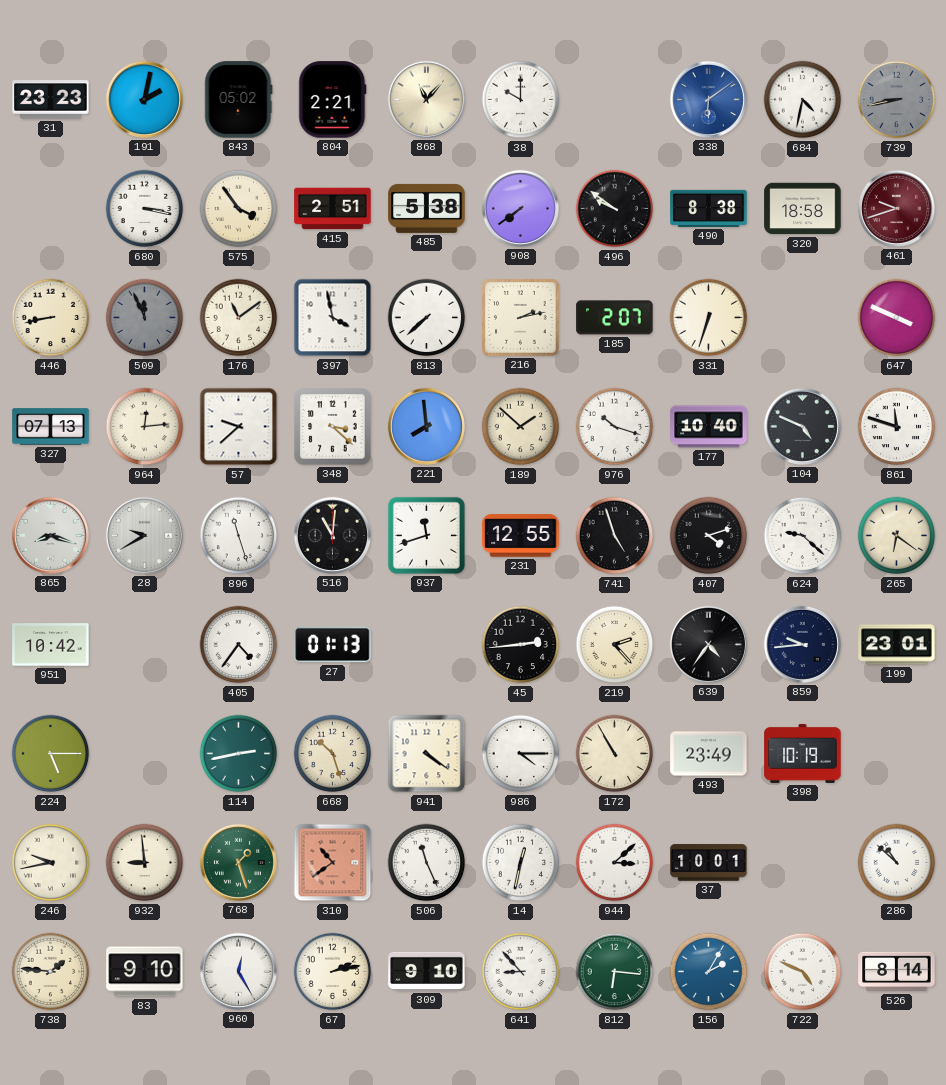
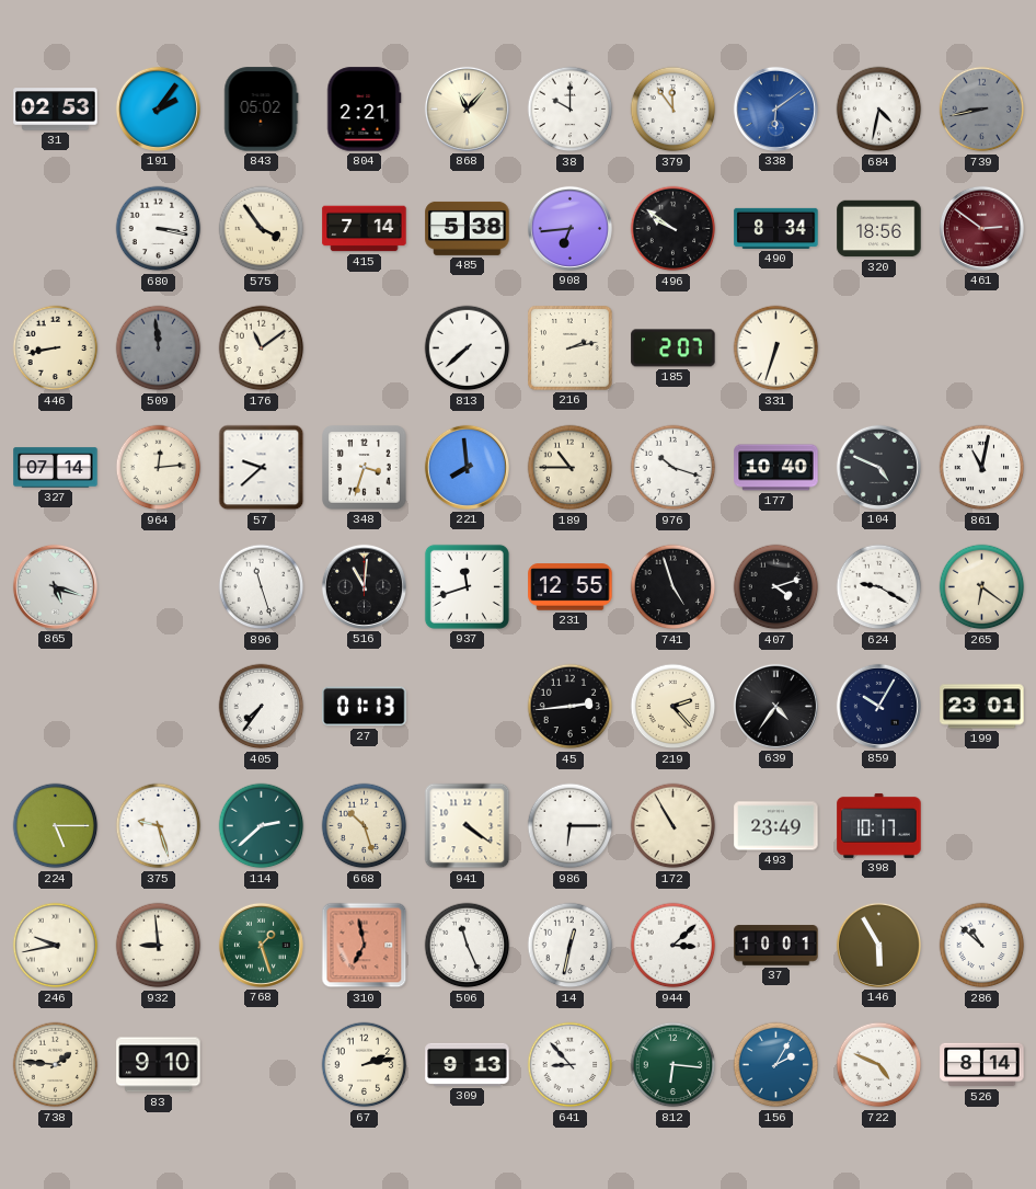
31: 23:23 -> 02:53 (56, 110)
191: 2:02 -> 2:06 (158, 108)
379: none -> 11:54 (674, 110)
415: 2:51 -> 7:14 (365, 229)
908: 7:39 -> 6:44 (569, 228)
490: 8:38 -> 8:34 (776, 228)
320: 18:58 -> 18:56 (879, 229)
461: 9:42 -> 2:51 (981, 228)
509: 11:56 -> 11:59 (159, 348)
397: 3:58 -> none (333, 318)
647: 3:49 -> none (897, 318)
327: 07:13 -> 07:14 (56, 468)
348: 3:22 -> 3:33 (365, 468)
189: 1:52 -> 10:45 (571, 468)
861: 11:48 -> 11:02 (982, 468)
865: 8:18 -> 5:18 (55, 586)
28: 9:40 -> none (144, 535)
624: 9:22 -> 9:20 (879, 587)
951: 10:42 -> none (51, 645)
405: 4:36 -> 7:36 (262, 707)
859: 9:44 -> 10:05 (878, 706)
375: none -> 9:27 (159, 826)
114: 2:43 -> 2:38 (262, 826)
986: 4:15 -> 6:15 (571, 826)
398: 10:19 -> 10:17 (879, 825)
310: 10:39 -> 6:58 (365, 946)
146: none -> 5:55 (878, 945)
960: 12:25 -> none (238, 971)
309: 9:10 -> 9:13 (468, 1064)
